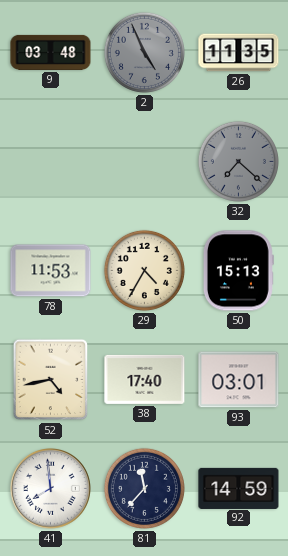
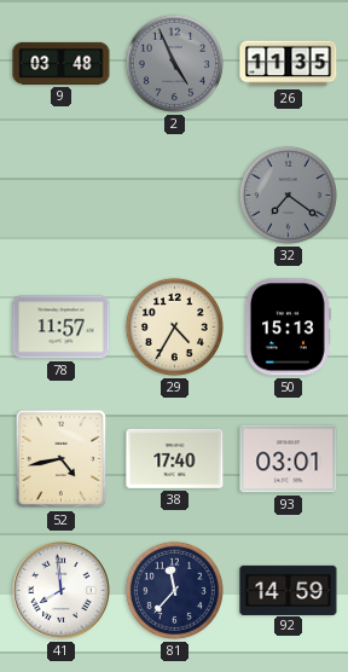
32: 7:22 -> 7:21 (288, 195)
78: 11:53 -> 11:57 (62, 328)
